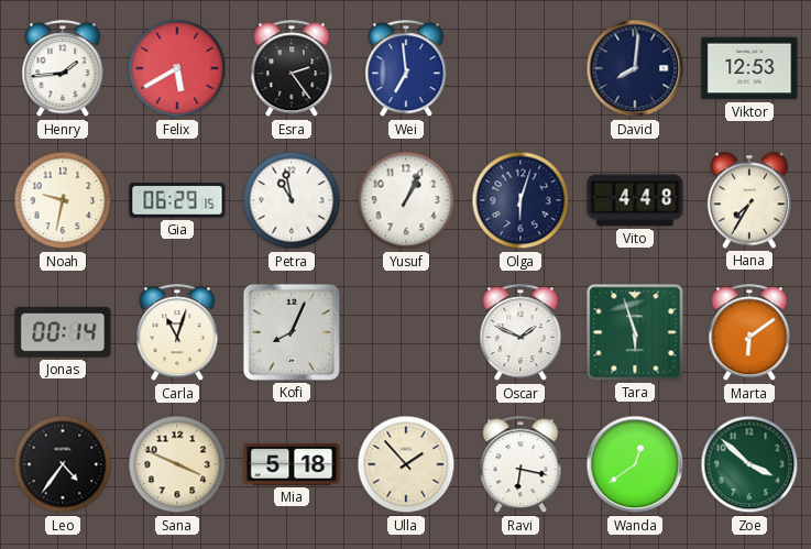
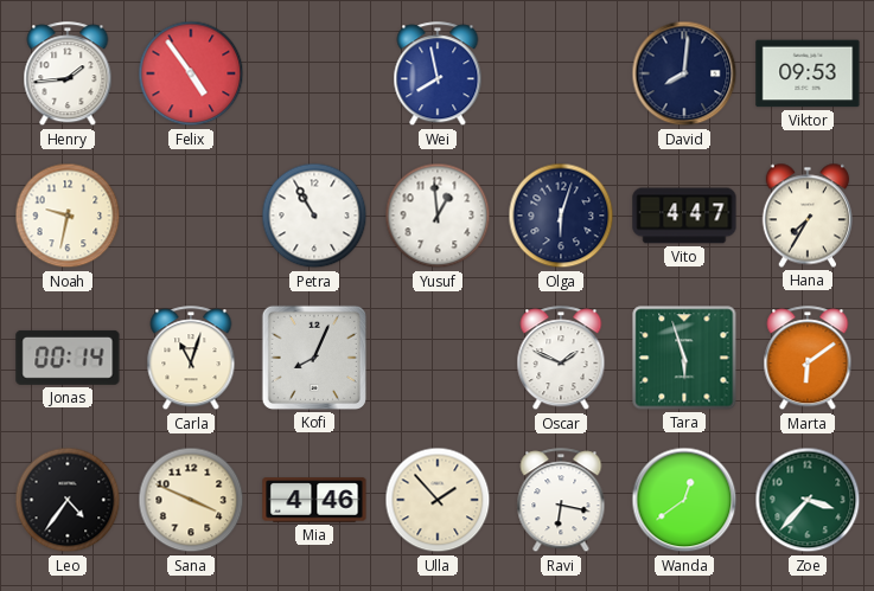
Felix: 5:40 -> 4:54 (191, 73)
Esra: 2:24 -> none (292, 69)
Wei: 6:59 -> 7:58 (438, 75)
Viktor: 12:53 -> 09:53 (808, 73)
Gia: 06:29 -> none (177, 200)
Petra: 10:58 -> 10:55 (314, 216)
Yusuf: 1:04 -> 12:59 (438, 216)
Vito: 4:48 -> 4:47 (684, 216)
Mia: 5:18 -> 4:46 (314, 500)
Zoe: 3:52 -> 3:37 (808, 500)
